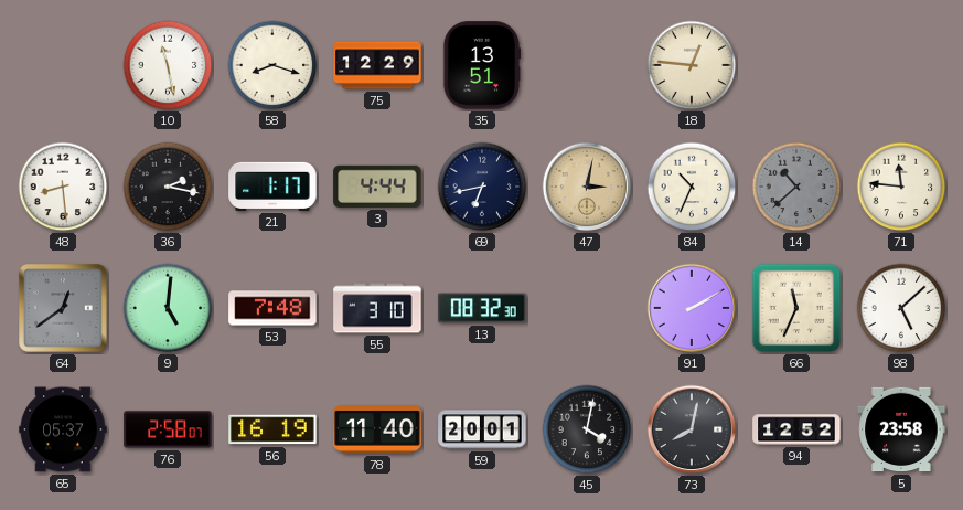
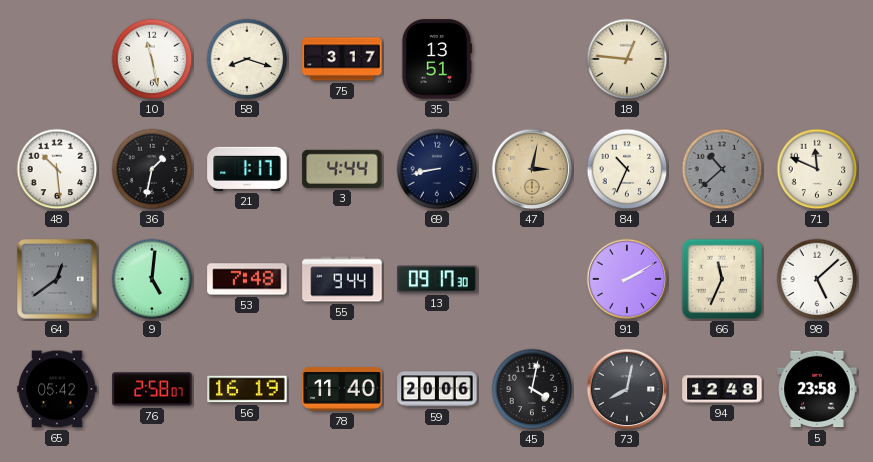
75: 12:29 -> 3:17 (342, 59)
48: 8:29 -> 10:29 (57, 169)
36: 2:17 -> 1:32 (152, 169)
69: 6:43 -> 8:43 (437, 169)
71: 11:46 -> 11:49 (817, 169)
55: 3:10 -> 9:44 (342, 279)
13: 08:32 -> 09:17 (437, 279)
65: 05:37 -> 05:42 (57, 389)
59: 20:01 -> 20:06 (437, 389)
94: 12:52 -> 12:48 (722, 389)
